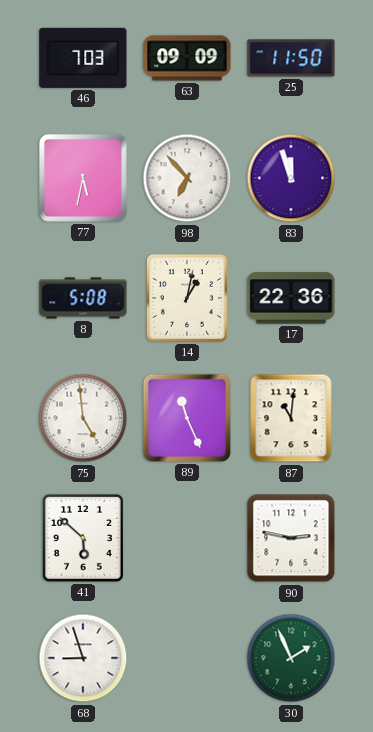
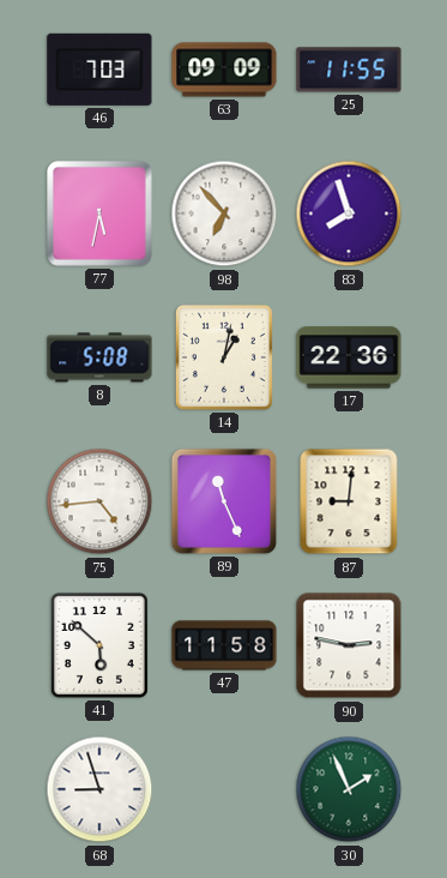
25: 11:50 -> 11:55 (349, 70)
83: 11:57 -> 7:57 (349, 214)
75: 4:59 -> 4:44 (99, 501)
87: 11:01 -> 9:01 (349, 501)
47: none -> 11:58 (224, 645)
